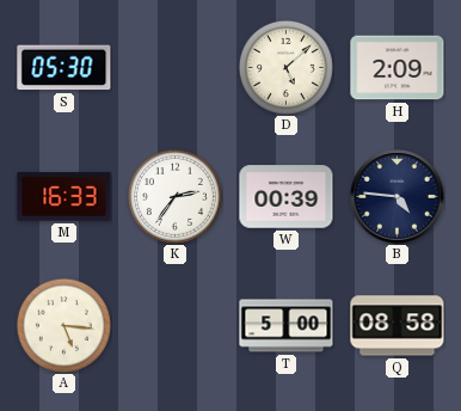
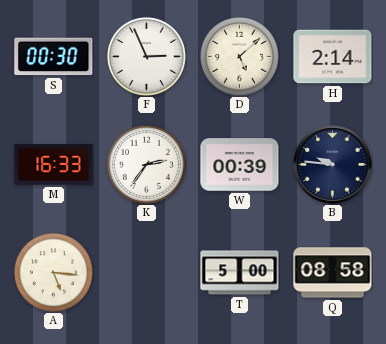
S: 05:30 -> 00:30 (54, 57)
F: none -> 2:56 (146, 56)
H: 2:09 -> 2:14 (333, 57)
B: 4:46 -> 9:46 (333, 165)
